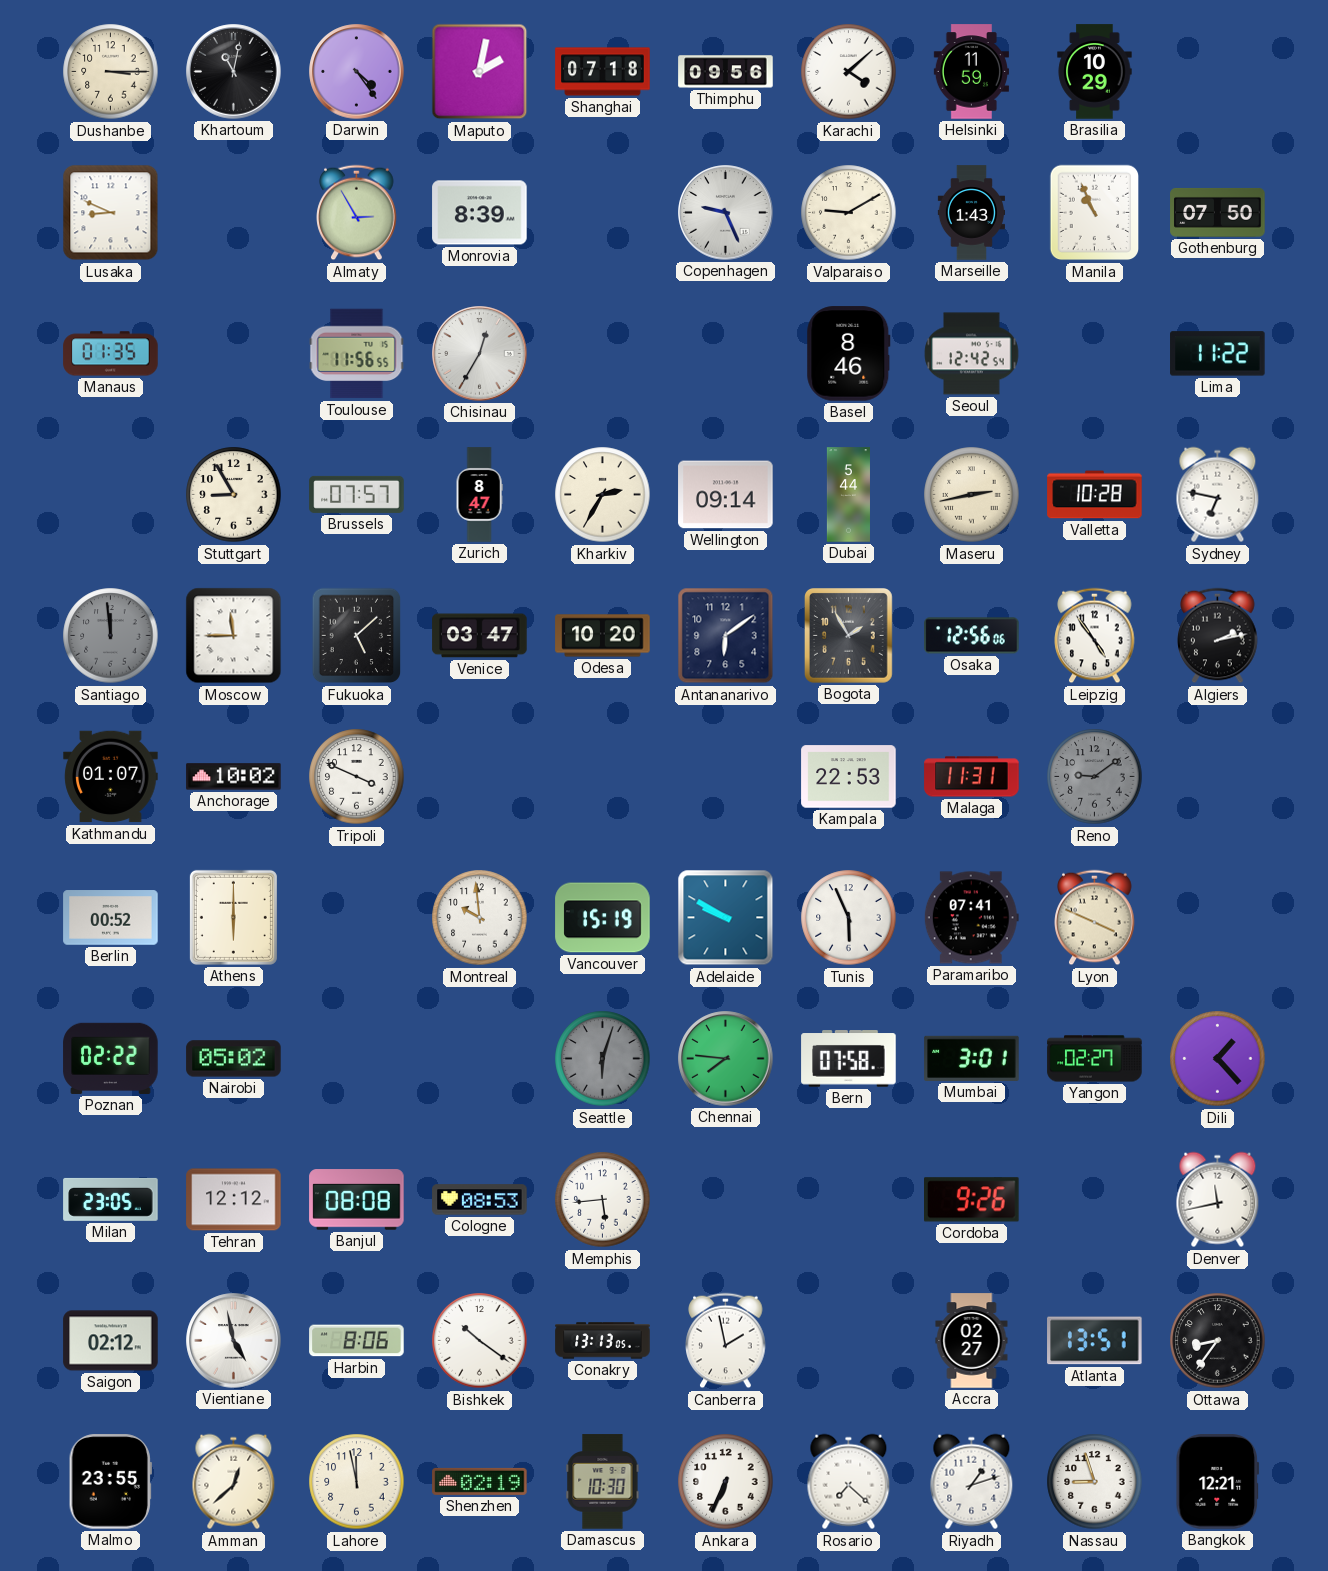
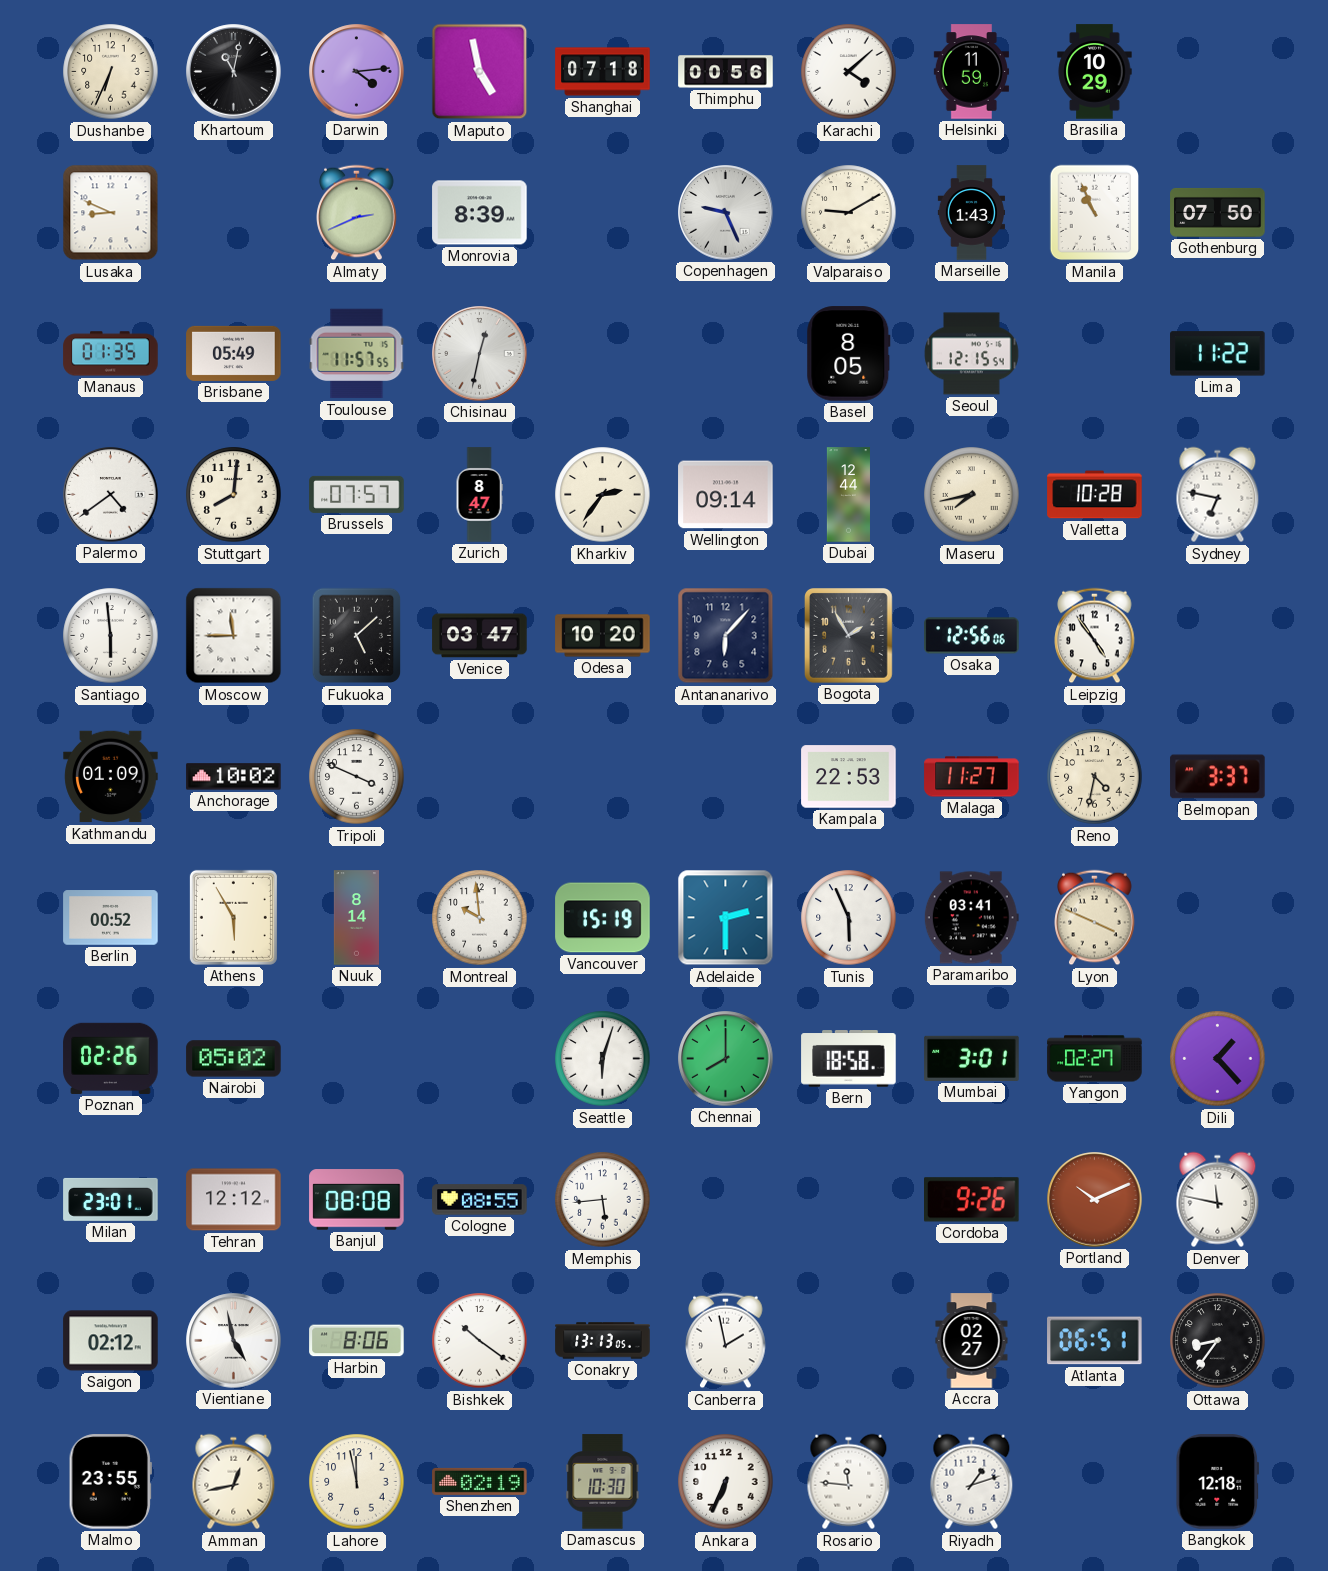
Dushanbe: 3:15 -> 6:34 (111, 72)
Darwin: 4:24 -> 4:14 (357, 72)
Maputo: 2:02 -> 4:58 (480, 72)
Thimphu: 09:56 -> 00:56 (726, 72)
Almaty: 2:55 -> 2:41 (357, 213)
Brisbane: none -> 05:49 (234, 353)
Toulouse: 11:56 -> 11:57 (357, 354)
Chisinau: 12:35 -> 12:32 (480, 354)
Basel: 8:46 -> 8:05 (849, 354)
Seoul: 12:42 -> 12:15 (972, 354)
Palermo: none -> 4:39 (111, 495)
Stuttgart: 8:55 -> 8:01 (234, 495)
Kharkiv: 2:35 -> 2:36 (603, 495)
Dubai: 5:44 -> 12:44 (848, 495)
Maseru: 2:43 -> 7:43 (972, 495)
Santiago: 11:59 -> 5:59 (111, 636)
Santiago dial: grey -> white (111, 636)
Antananarivo: 6:09 -> 6:07 (726, 636)
Algiers: 2:13 -> none (1218, 636)
Kathmandu: 01:07 -> 01:09 (111, 777)
Malaga: 11:31 -> 11:27 (972, 777)
Reno: 9:09 -> 4:32 (1095, 777)
Reno dial: grey -> cream (1095, 777)
Belmopan: none -> 3:37 (1218, 777)
Athens: 6:00 -> 5:55 (233, 917)
Nuuk: none -> 8:14 (356, 918)
Adelaide: 9:50 -> 2:30 (726, 918)
Paramaribo: 07:41 -> 03:41 (971, 918)
Poznan: 02:22 -> 02:26 (111, 1058)
Seattle dial: grey -> white (603, 1059)
Chennai: 7:46 -> 8:00 (726, 1059)
Bern: 07:58 -> 18:58 (849, 1059)
Milan: 23:05 -> 23:01 (111, 1199)
Cologne: 08:53 -> 08:55 (480, 1200)
Portland: none -> 10:11 (1095, 1200)
Denver: 11:43 -> 11:47 (1218, 1200)
Atlanta: 13:51 -> 06:51 (1095, 1341)
Amman: 12:38 -> 12:43 (234, 1482)
Rosario: 7:22 -> 11:46 (849, 1482)
Nassau: 8:57 -> none (1095, 1482)
Bangkok: 12:21 -> 12:18 (1218, 1482)
